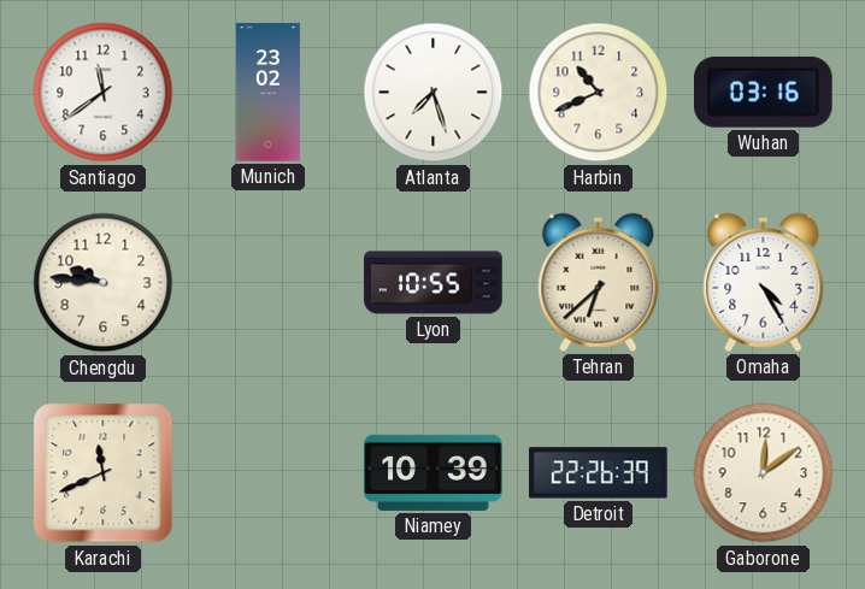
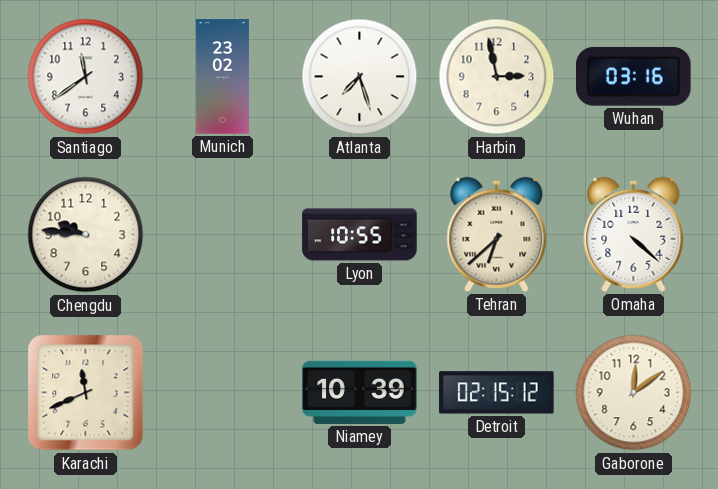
Harbin: 10:41 -> 2:58 (497, 77)
Omaha: 4:25 -> 4:22 (634, 234)
Detroit: 22:26 -> 02:15 (497, 393)
